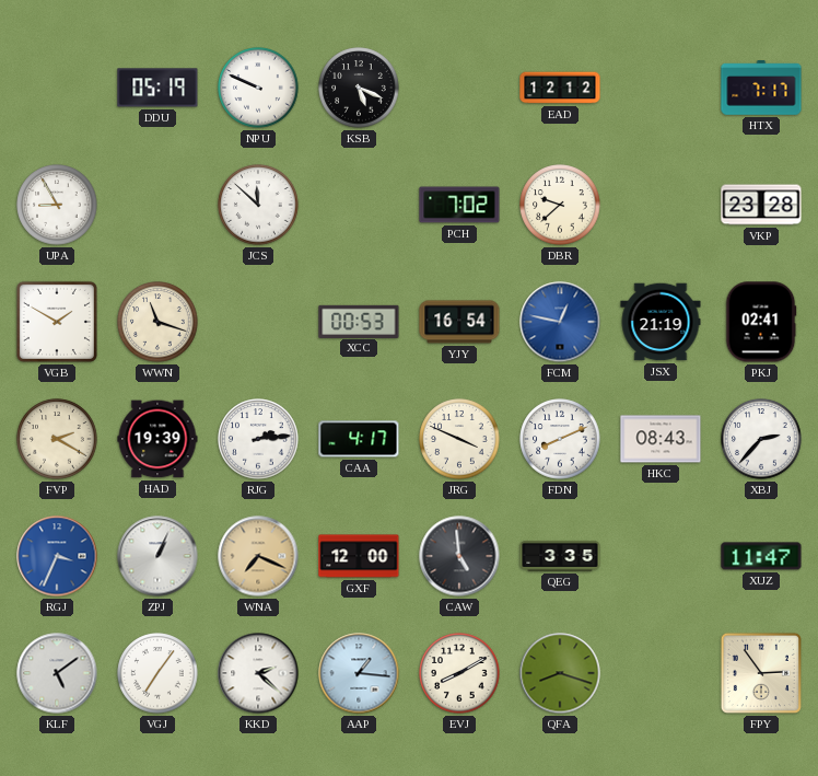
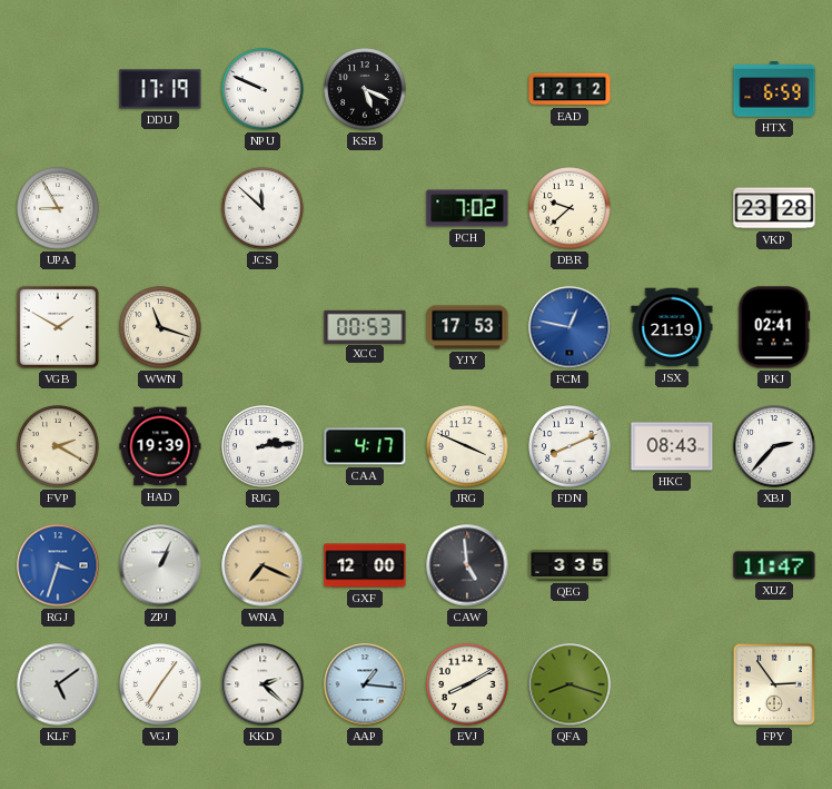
DDU: 05:19 -> 17:19 (160, 89)
HTX: 7:17 -> 6:59 (774, 89)
YJY: 16:54 -> 17:53 (467, 327)
RGJ: 3:34 -> 3:33 (58, 565)
